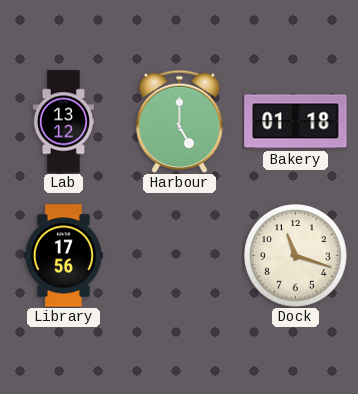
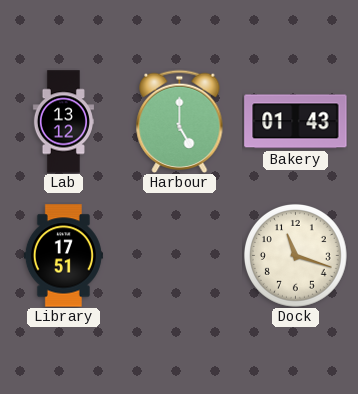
Bakery: 01:18 -> 01:43 (296, 122)
Library: 17:56 -> 17:51 (63, 256)
